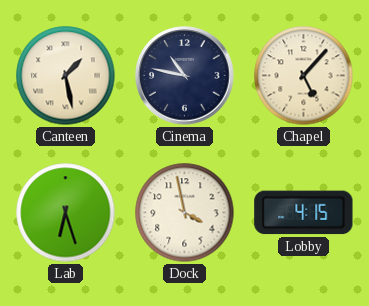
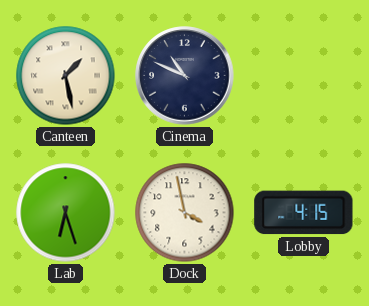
Cinema: 10:47 -> 10:49 (185, 76)
Chapel: 5:07 -> none (304, 76)
